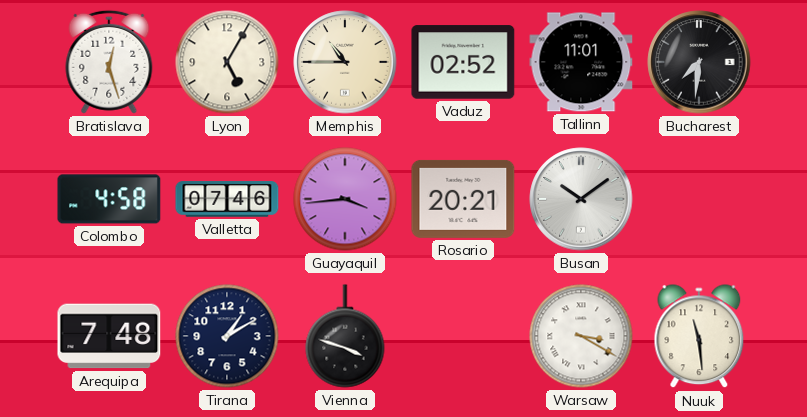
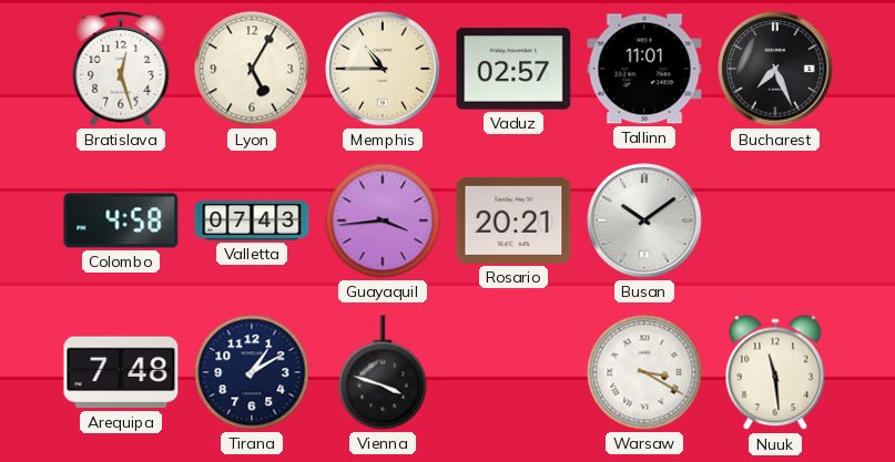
Vaduz: 02:52 -> 02:57 (513, 69)
Bucharest: 7:31 -> 7:26 (775, 69)
Valletta: 07:46 -> 07:43 (252, 220)
